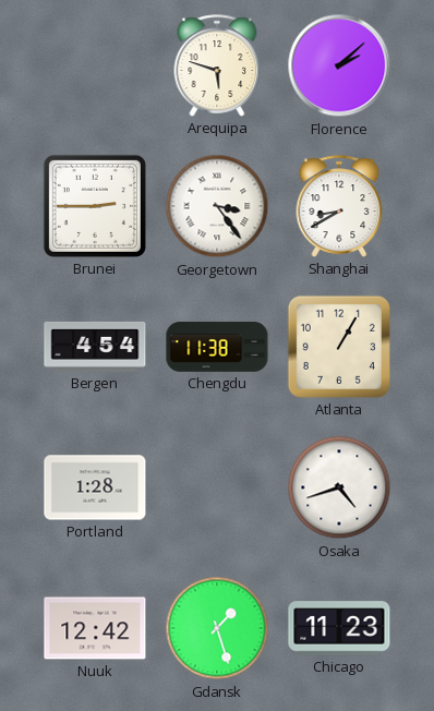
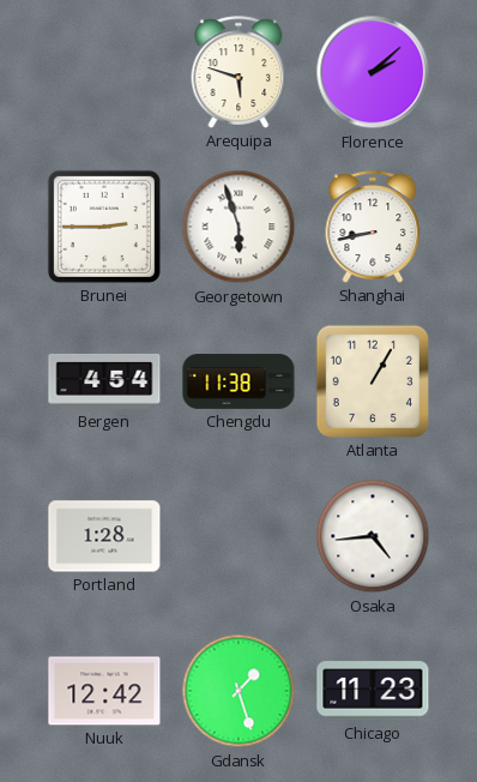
Georgetown: 3:24 -> 5:57 (238, 227)
Shanghai: 8:40 -> 8:43 (373, 227)
Osaka: 4:42 -> 4:44 (373, 536)
